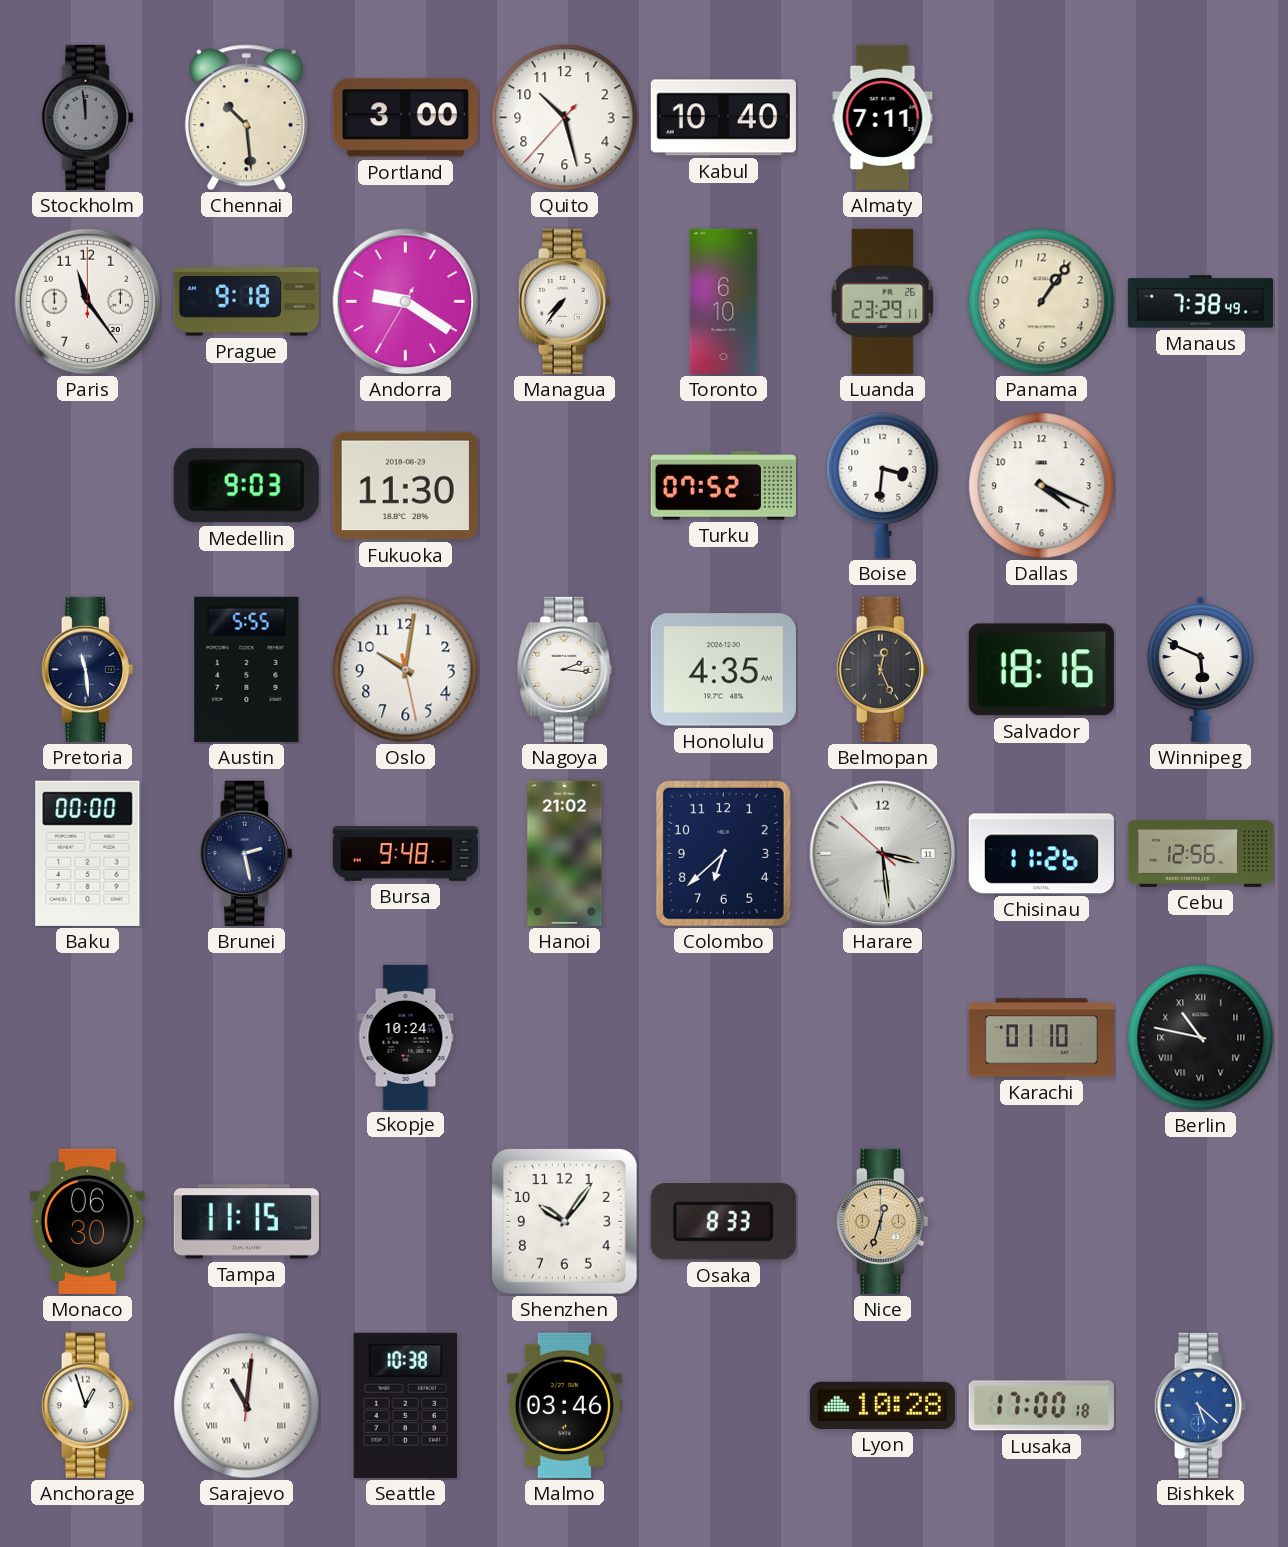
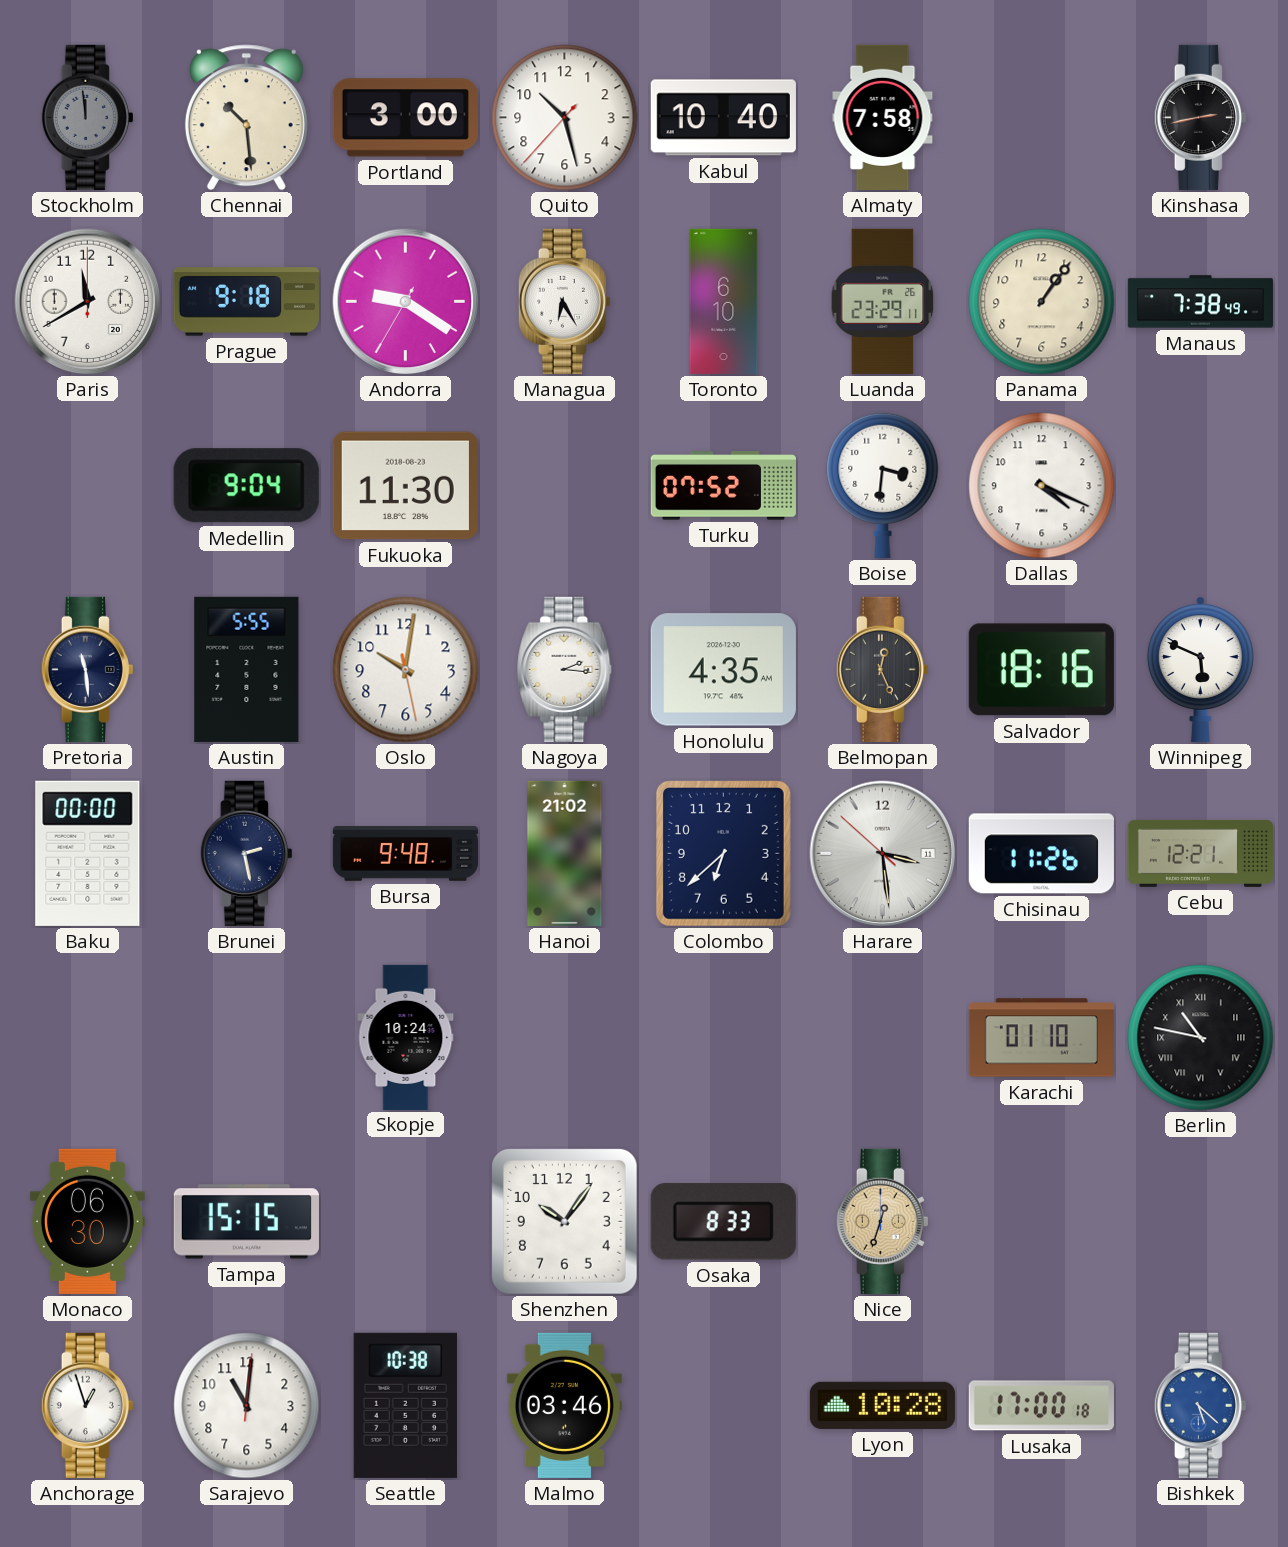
Almaty: 7:11 -> 7:58 (883, 117)
Kinshasa: none -> 2:43 (1200, 117)
Paris: 11:24 -> 11:40 (88, 302)
Managua: 7:36 -> 6:25 (564, 301)
Medellin: 9:03 -> 9:04 (246, 486)
Cebu: 12:56 -> 12:21 (1200, 853)
Tampa: 11:15 -> 15:15 (246, 1222)
Sarajevo numerals: Roman -> Arabic (247, 1406)
